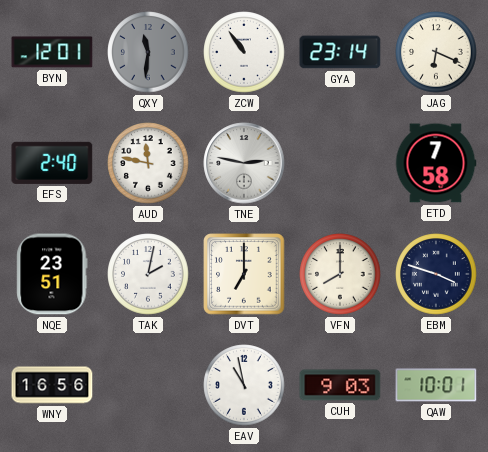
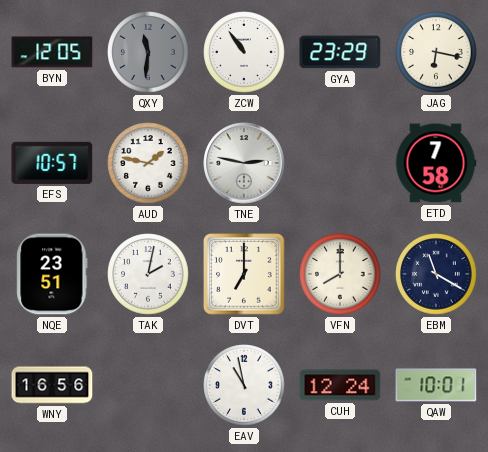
BYN: 12:01 -> 12:05 (52, 52)
GYA: 23:14 -> 23:29 (340, 52)
JAG: 6:19 -> 6:17 (436, 52)
EFS: 2:40 -> 10:57 (52, 163)
AUD: 11:47 -> 1:47 (148, 163)
EBM: 3:48 -> 11:20 (436, 274)
CUH: 9:03 -> 12:24 (340, 385)
